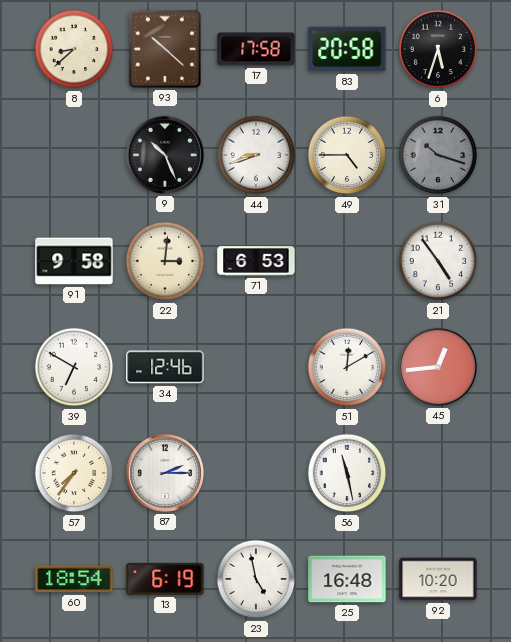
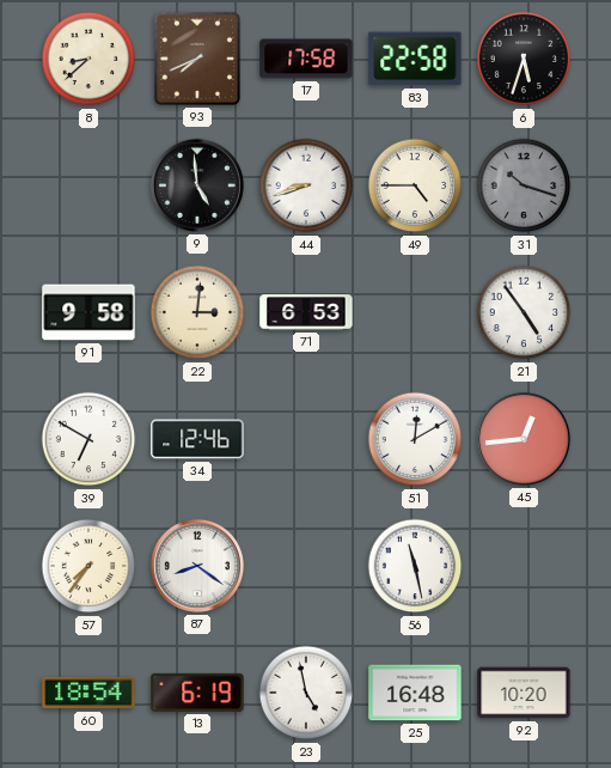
93: 10:22 -> 7:41 (197, 59)
83: 20:58 -> 22:58 (415, 59)
9: 10:26 -> 4:59 (197, 185)
87: 2:15 -> 8:21 (197, 566)
